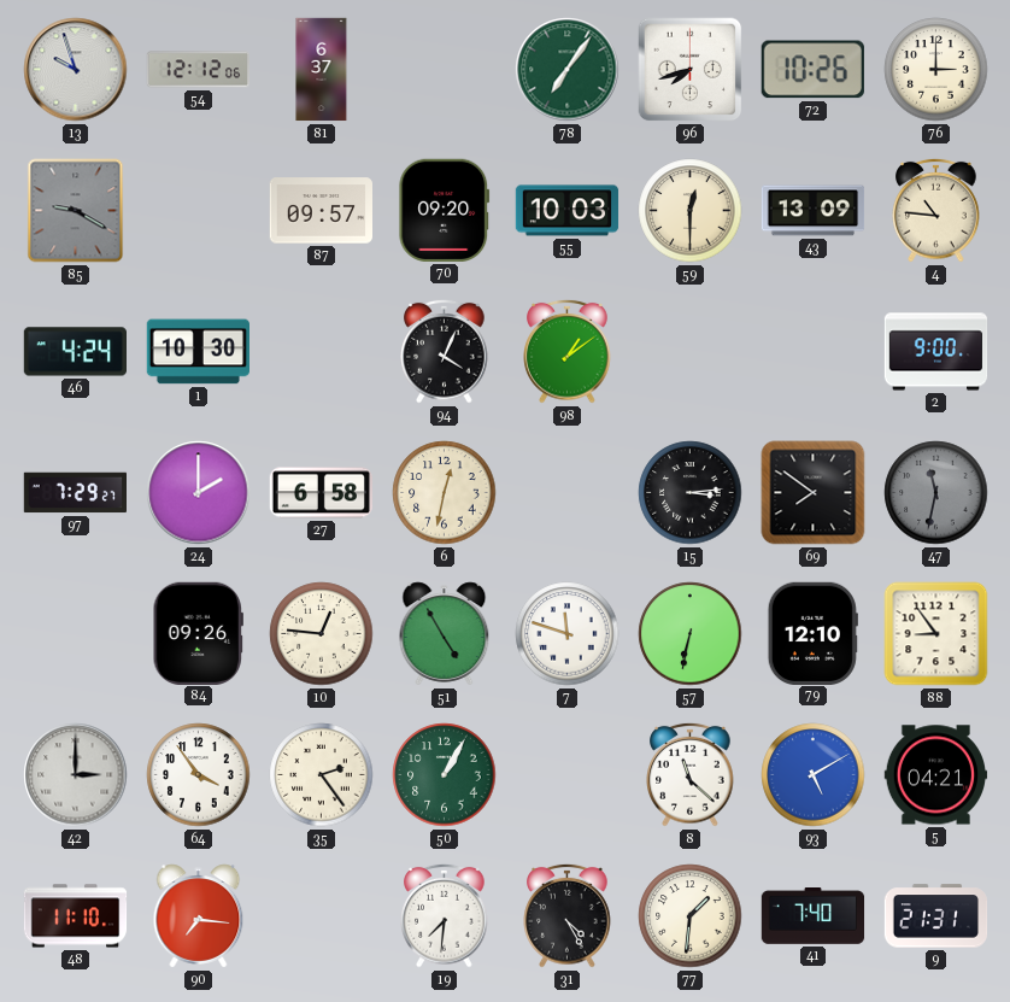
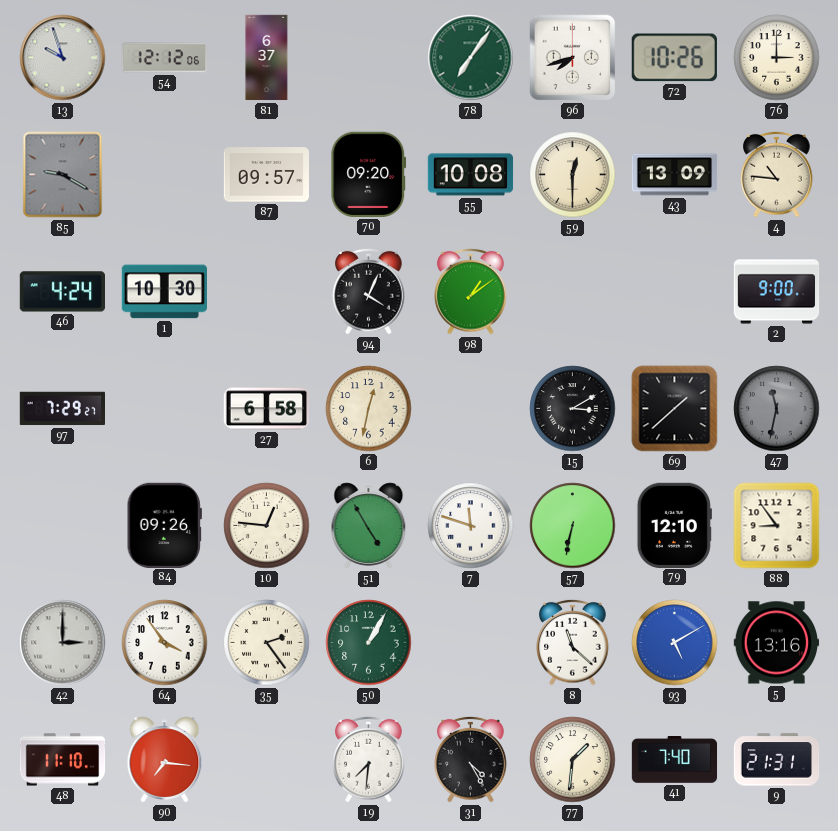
55: 10:03 -> 10:08 (471, 175)
24: 2:00 -> none (199, 493)
15: 3:14 -> 3:10 (573, 409)
69: 7:51 -> 1:38 (675, 409)
5: 04:21 -> 13:16 (777, 643)
